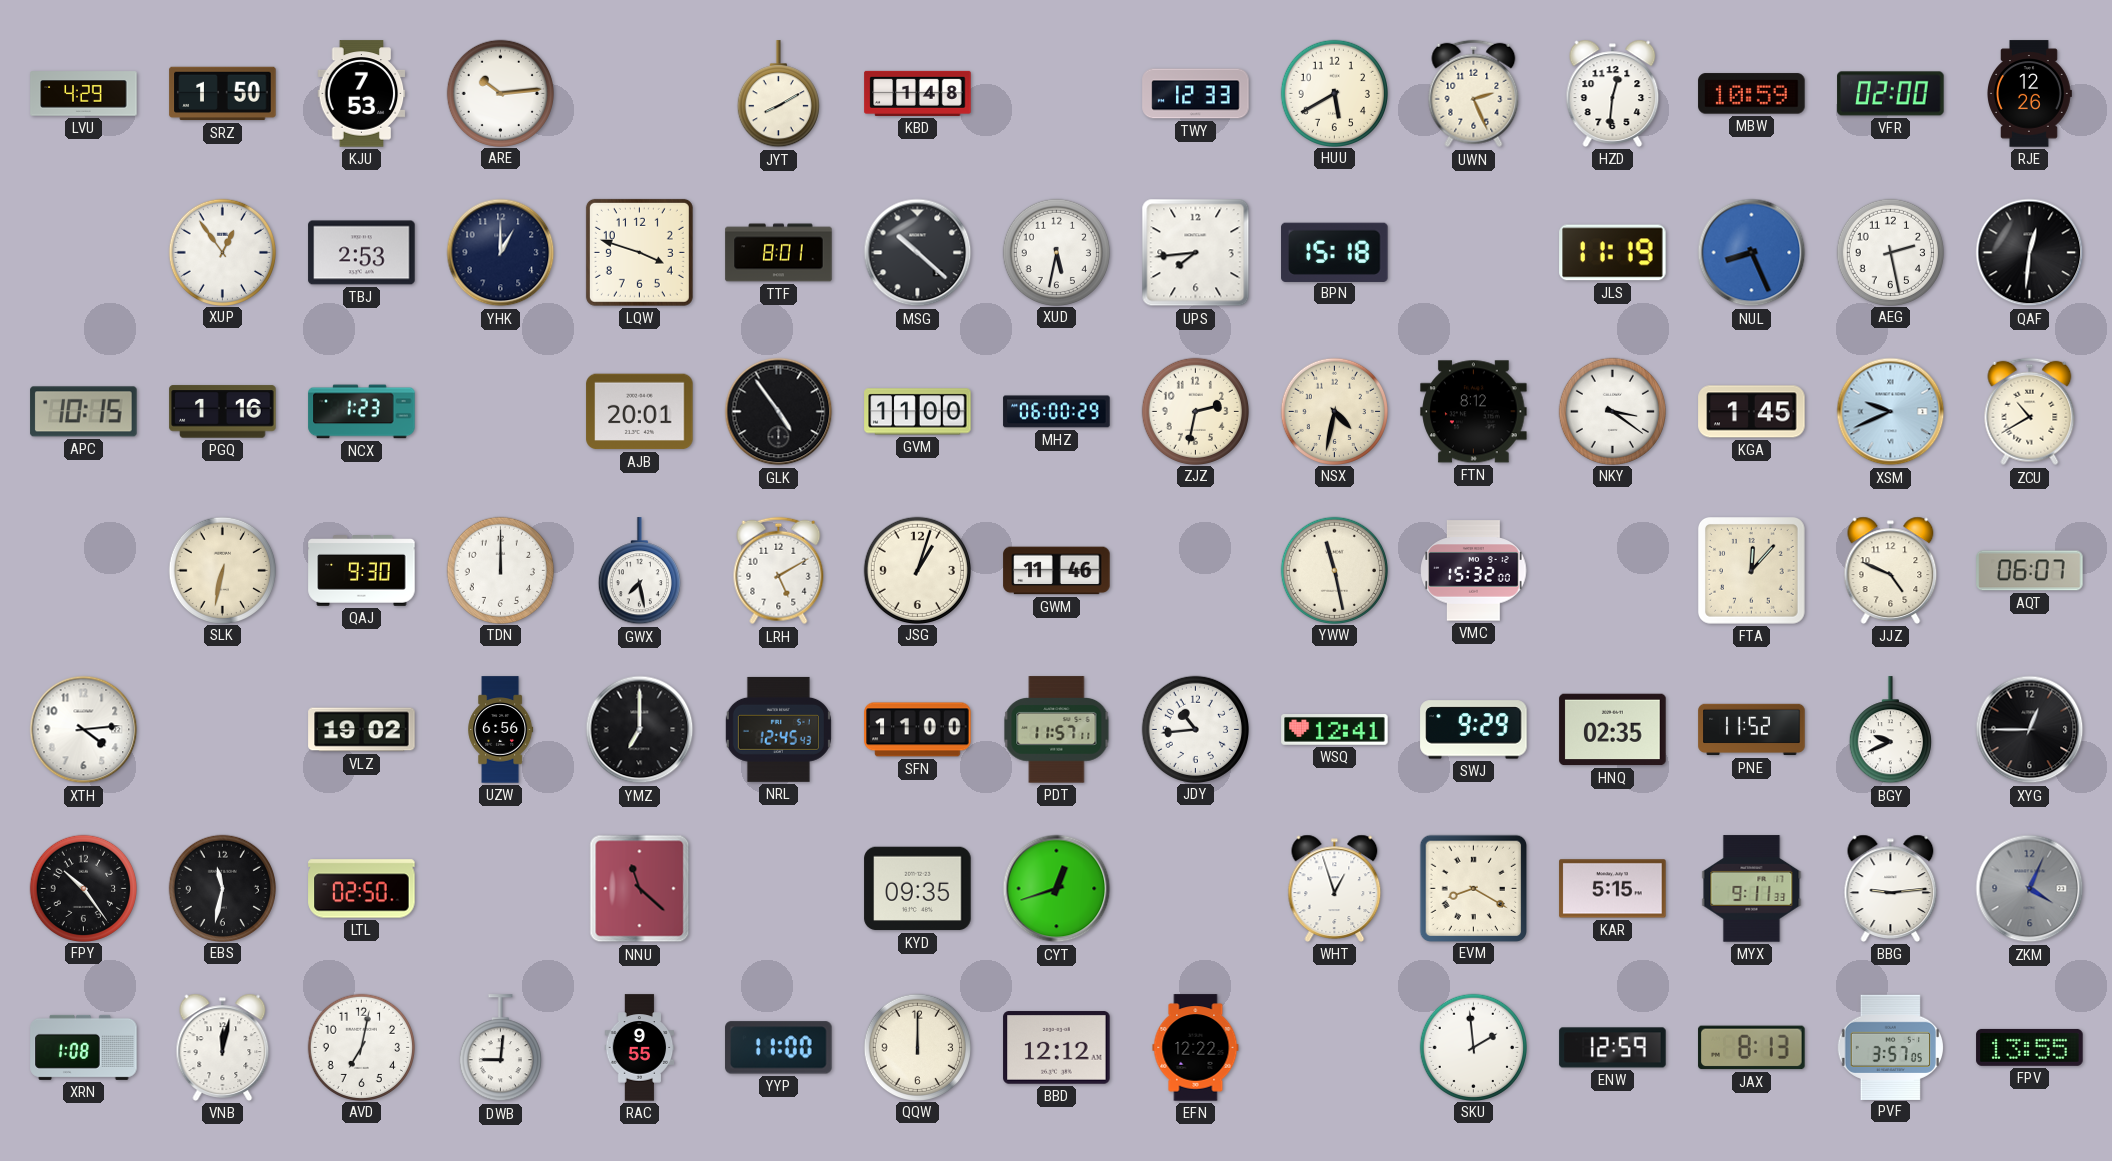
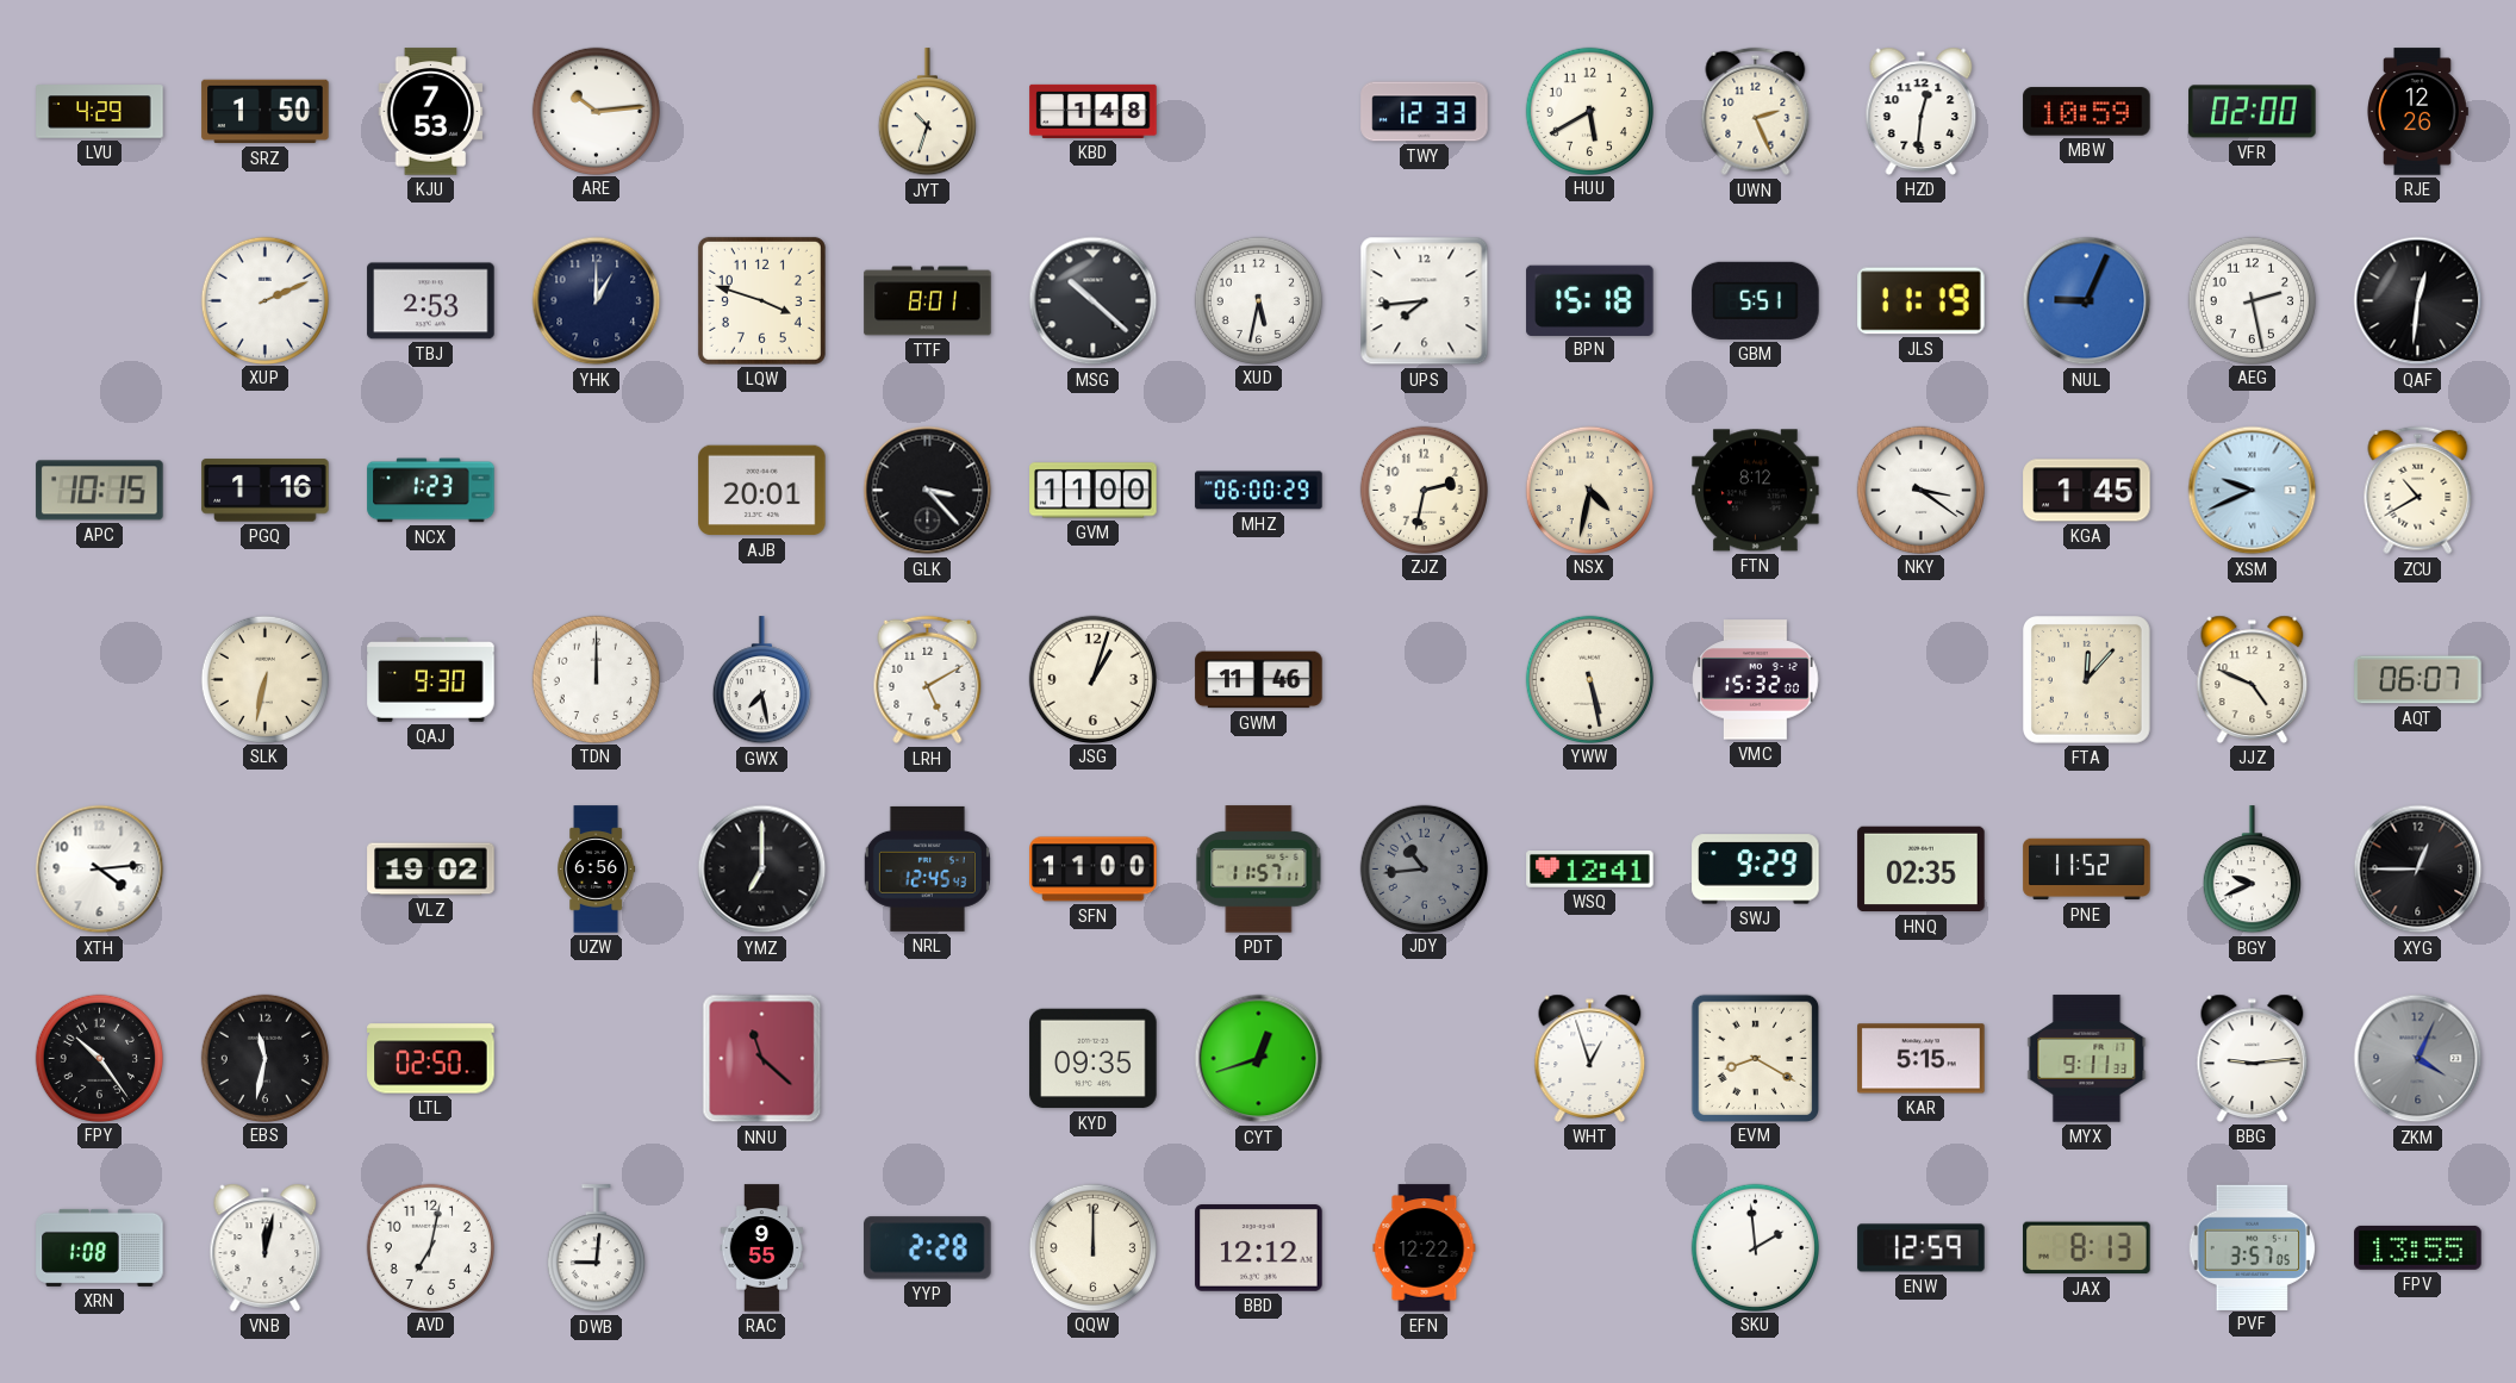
JYT: 8:10 -> 10:33 (927, 112)
XUP: 12:54 -> 2:11 (264, 300)
GBM: none -> 5:51 (1756, 300)
NUL: 8:26 -> 9:04 (2087, 301)
GLK: 4:54 -> 3:23 (928, 491)
YWW: 11:28 -> 5:28 (1589, 679)
JDY dial: white -> grey (1424, 868)
YYP: 11:00 -> 2:28 (928, 1248)
